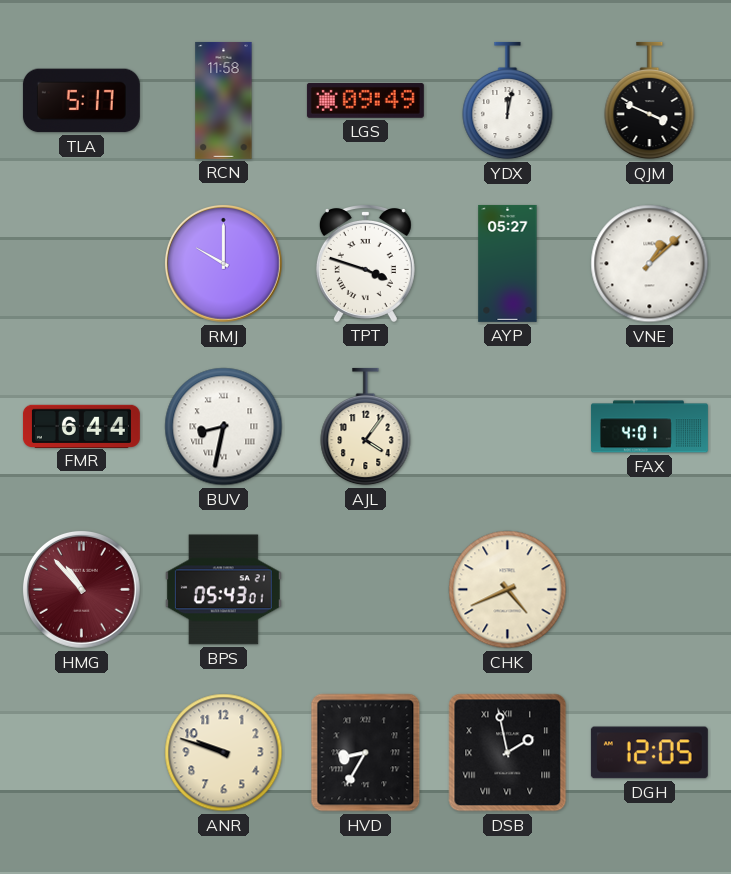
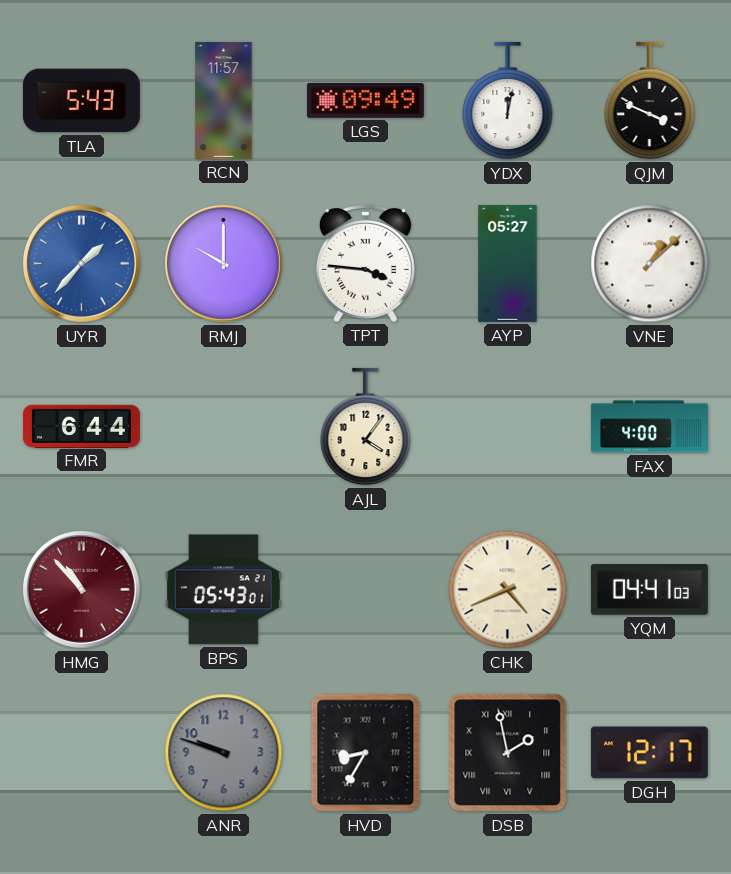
TLA: 5:17 -> 5:43 (81, 101)
RCN: 11:58 -> 11:57 (224, 100)
UYR: none -> 1:37 (81, 263)
TPT: 3:48 -> 3:46 (365, 264)
BUV: 8:32 -> none (224, 427)
FAX: 4:01 -> 4:00 (649, 427)
YQM: none -> 04:41 (649, 590)
ANR dial: cream -> grey (224, 753)
DGH: 12:05 -> 12:17 (649, 753)
